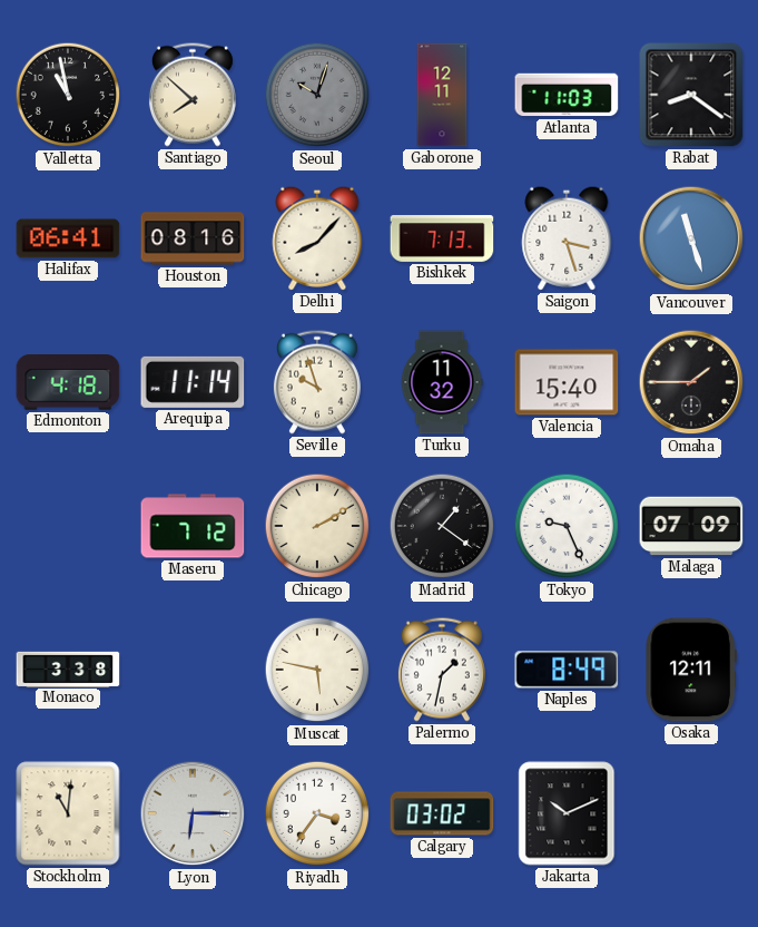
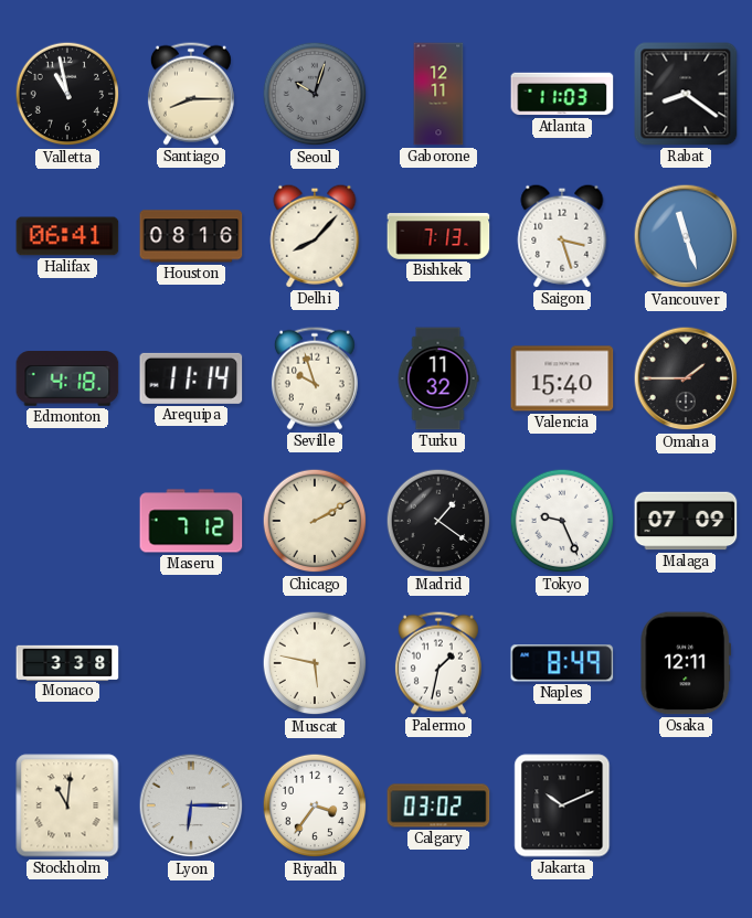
Santiago: 7:52 -> 8:15 (191, 94)
